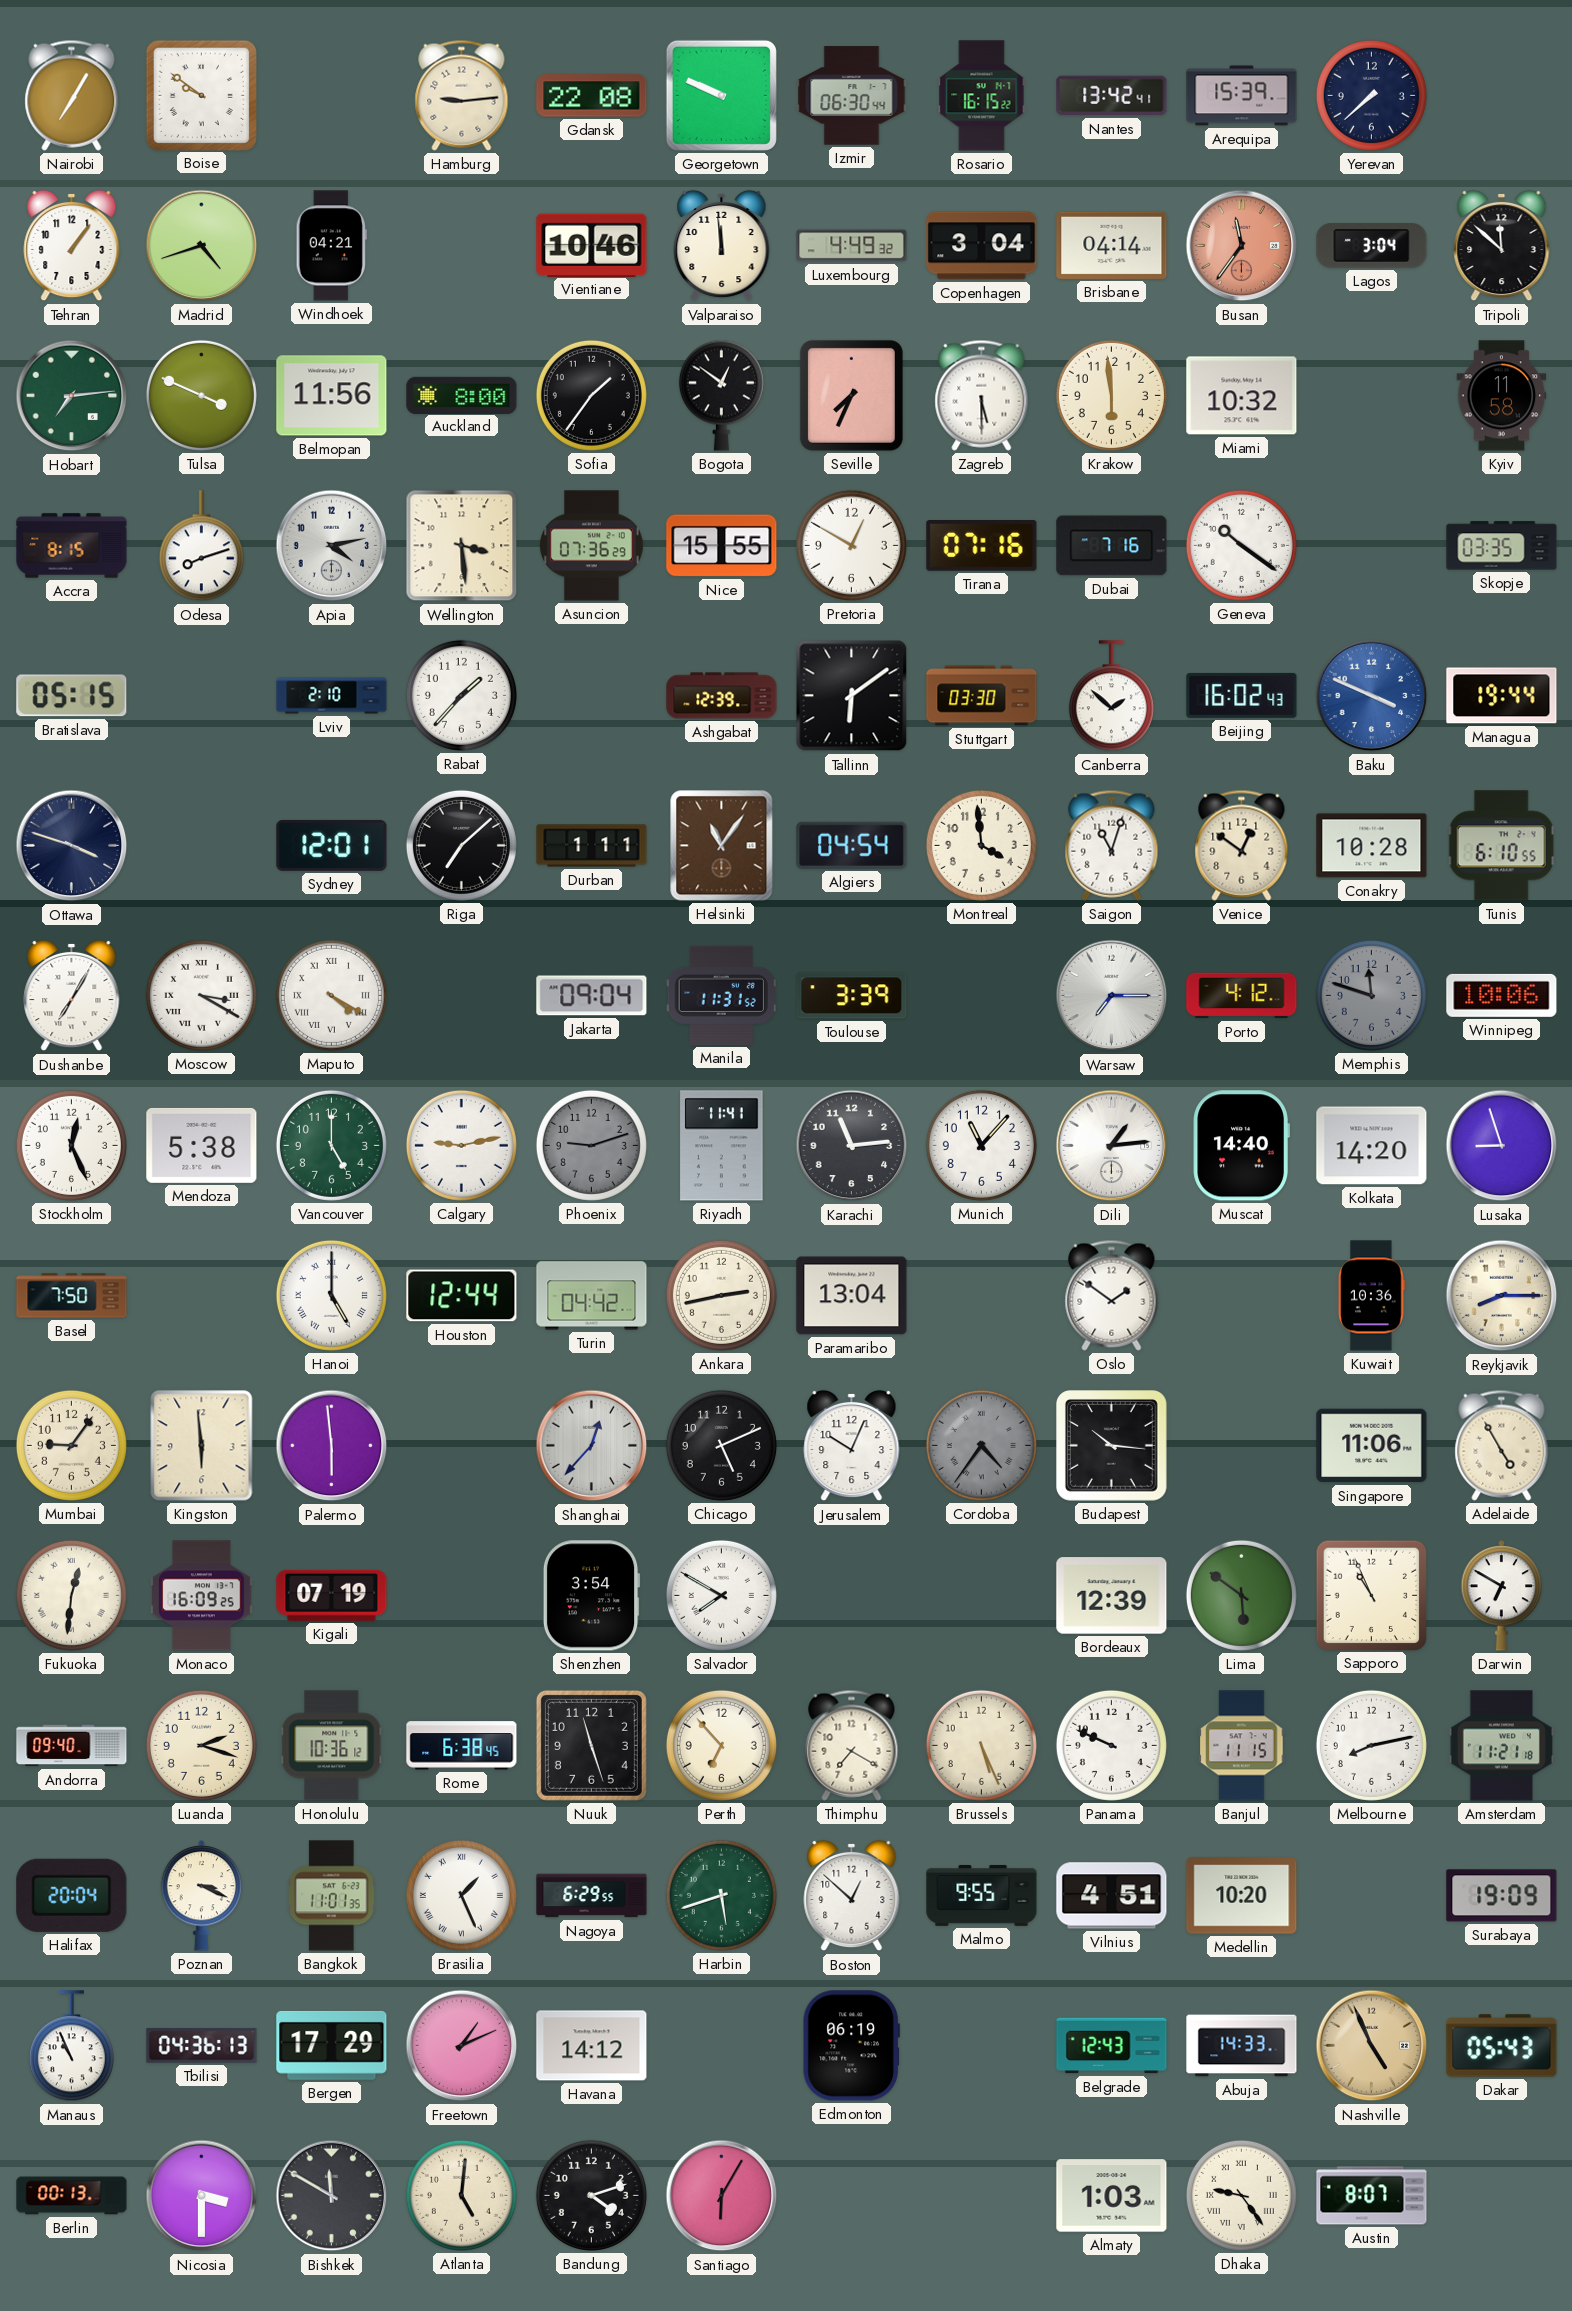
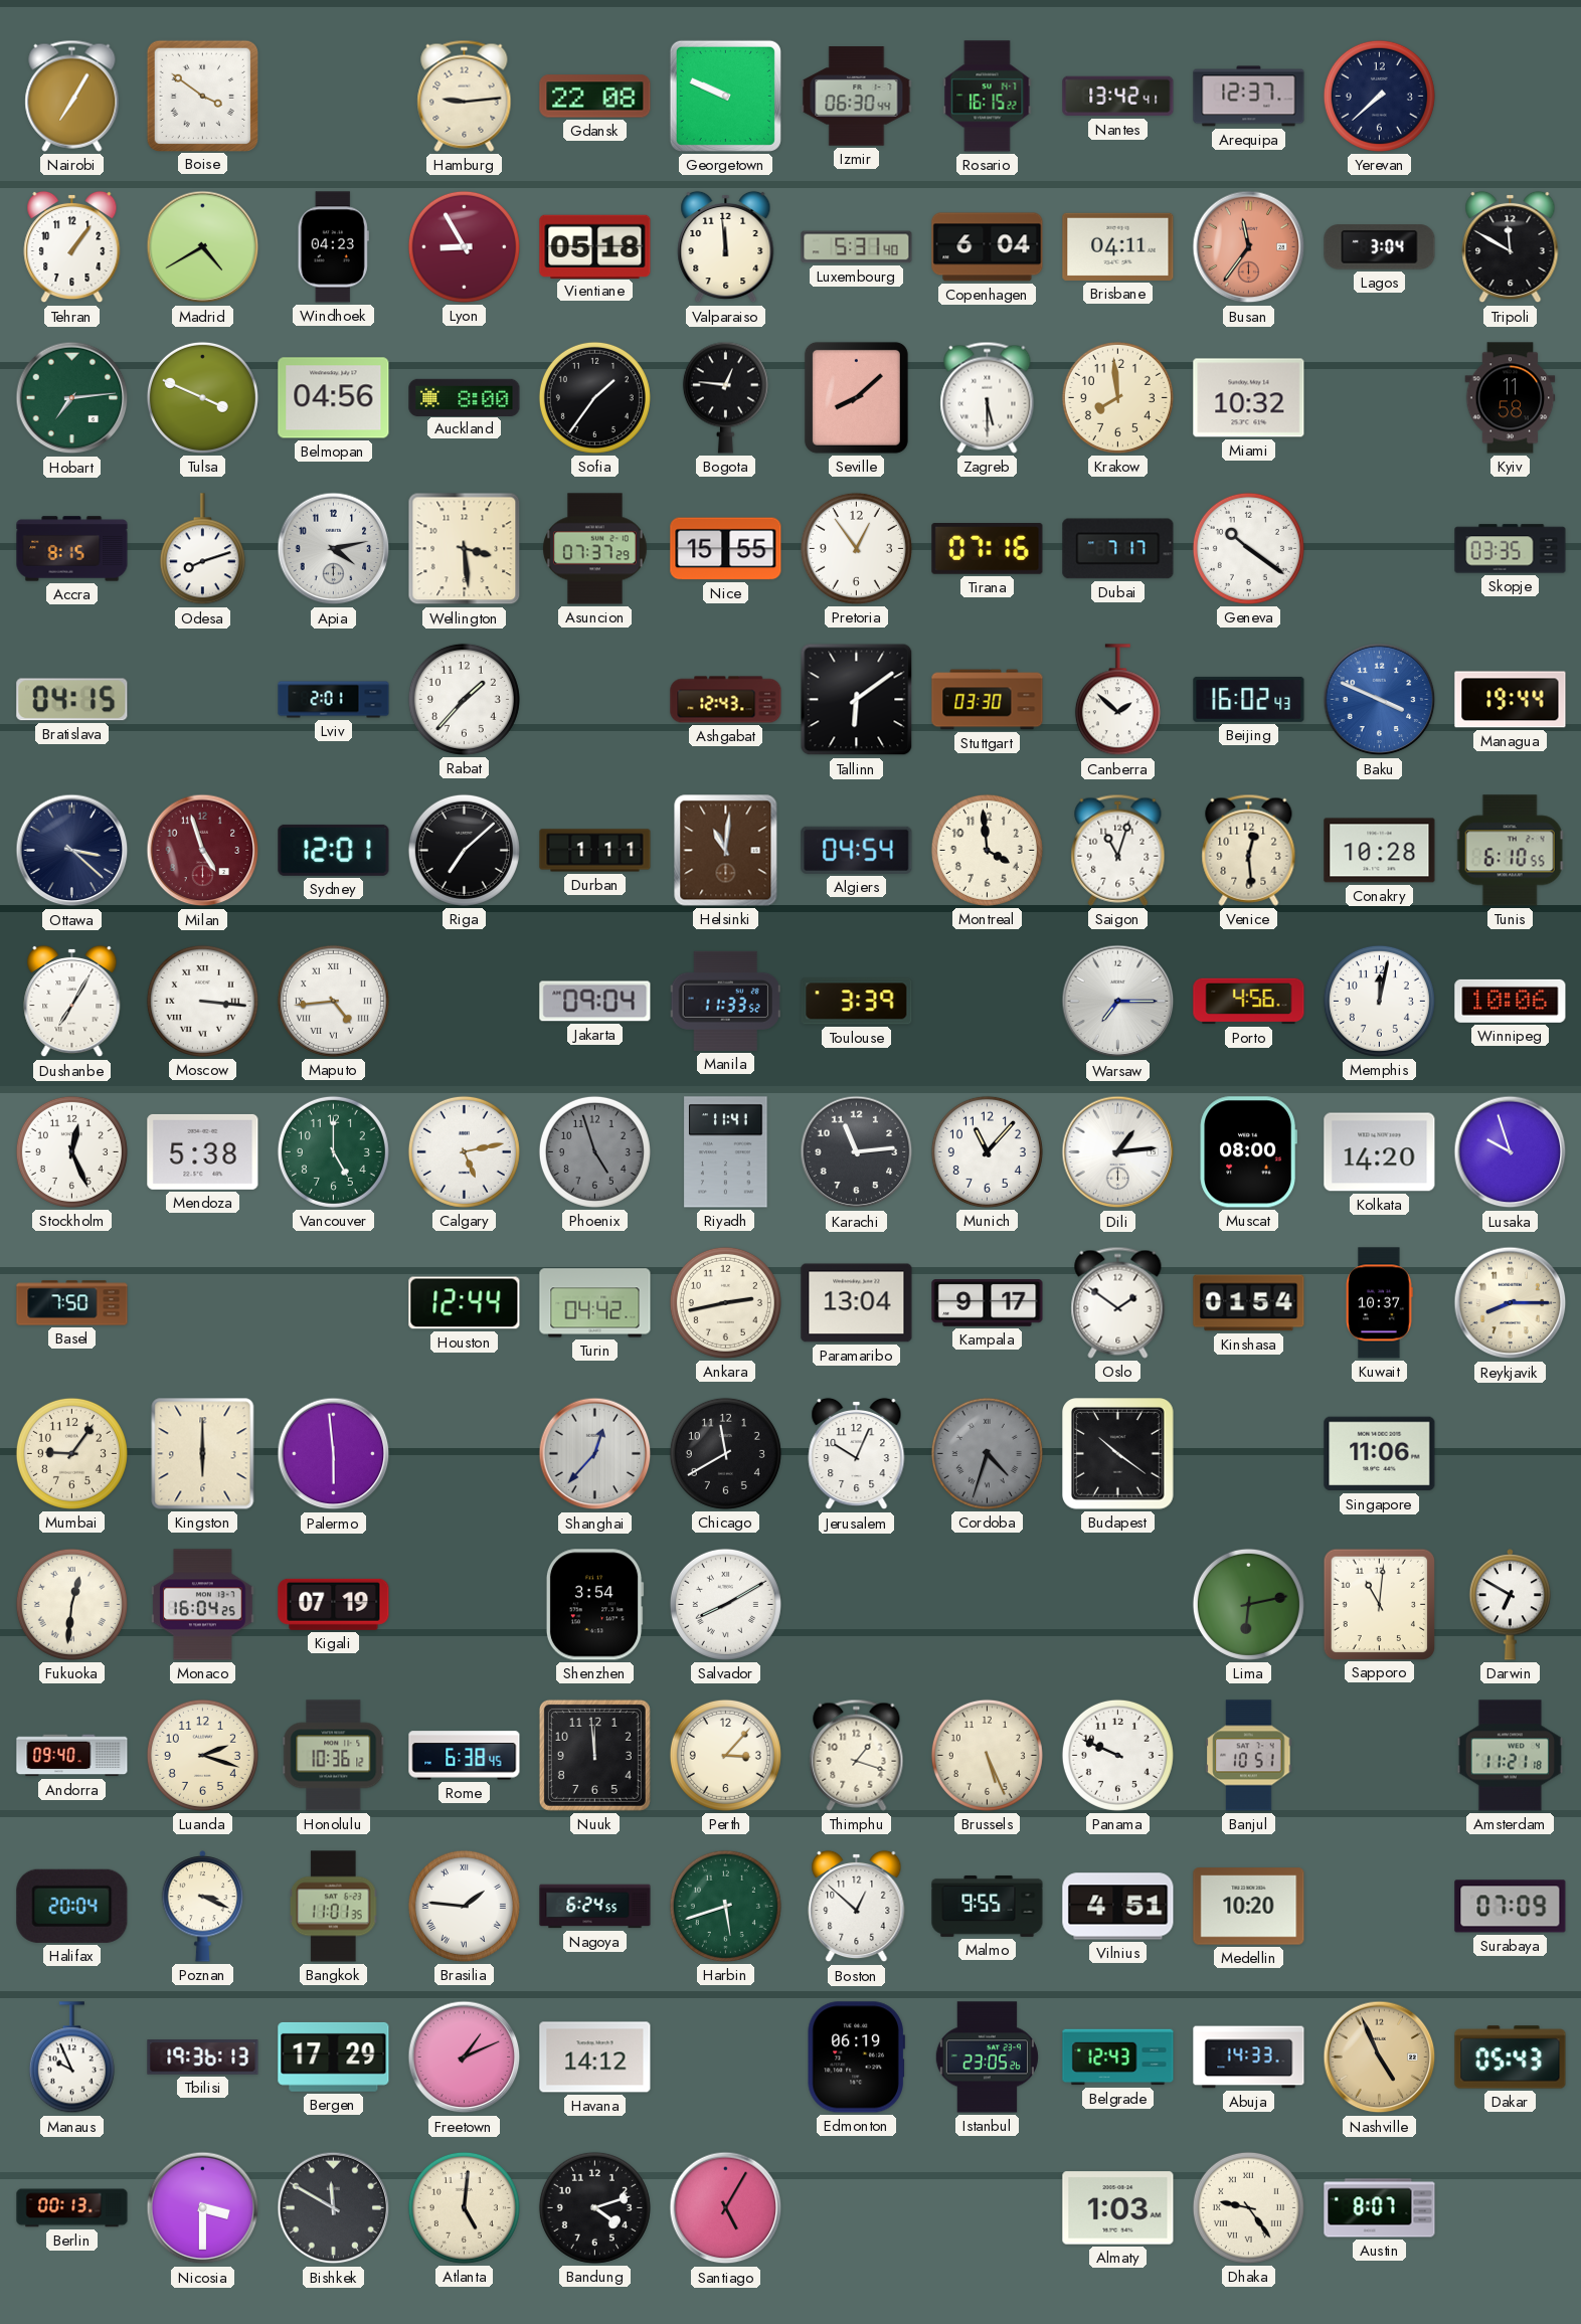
Boise: 9:51 -> 3:51 (202, 96)
Arequipa: 15:39 -> 12:37 (1249, 97)
Madrid: 4:42 -> 4:40 (203, 247)
Windhoek: 04:21 -> 04:23 (333, 247)
Lyon: none -> 8:55 (464, 246)
Vientiane: 10:46 -> 05:18 (595, 246)
Luxembourg: 4:49 -> 5:31 (857, 247)
Copenhagen: 3:04 -> 6:04 (988, 247)
Brisbane: 04:14 -> 04:11 (1118, 246)
Tripoli: 11:52 -> 11:50 (1511, 247)
Belmopan: 11:56 -> 04:56 (334, 398)
Bogota: 12:51 -> 12:46 (725, 397)
Seville: 7:34 -> 8:08 (856, 397)
Krakow: 5:59 -> 7:59 (1117, 397)
Asuncion: 07:36 -> 07:37 (595, 549)
Pretoria: 12:50 -> 12:54 (856, 548)
Dubai: 7:16 -> 7:17 (1118, 549)
Bratislava: 05:15 -> 04:15 (72, 700)
Lviv: 2:10 -> 2:01 (334, 700)
Ashgabat: 12:39 -> 12:43 (726, 700)
Ottawa: 3:48 -> 3:22 (72, 851)
Milan: none -> 4:57 (203, 851)
Helsinki: 11:06 -> 11:01 (726, 851)
Venice: 12:51 -> 12:29 (1249, 850)
Moscow: 3:20 -> 3:16 (202, 1001)
Maputo: 4:20 -> 4:44 (333, 1001)
Manila: 11:31 -> 11:33 (725, 1001)
Porto: 4:12 -> 4:56 (1249, 1002)
Memphis: 11:48 -> 12:02 (1379, 1001)
Memphis dial: grey -> white (1379, 1001)
Calgary: 9:13 -> 5:13 (464, 1151)
Phoenix: 9:12 -> 4:57 (594, 1151)
Muscat: 14:40 -> 08:00 (1248, 1152)
Lusaka: 8:57 -> 9:57 (1511, 1152)
Hanoi: 5:00 -> none (331, 1295)
Kampala: none -> 9:17 (988, 1303)
Kinshasa: none -> 01:54 (1249, 1303)
Kuwait: 10:36 -> 10:37 (1380, 1303)
Kingston: 5:59 -> 6:00 (203, 1454)
Chicago: 5:11 -> 11:40 (725, 1453)
Cordoba: 4:36 -> 4:33 (987, 1453)
Budapest: 10:16 -> 10:21 (1118, 1454)
Adelaide: 4:55 -> none (1502, 1445)
Monaco: 16:09 -> 16:04 (203, 1605)
Salvador: 7:50 -> 8:10 (725, 1604)
Bordeaux: 12:39 -> none (1112, 1596)
Lima: 5:51 -> 6:13 (1248, 1604)
Sapporo: 10:56 -> 11:01 (1379, 1604)
Nuuk: 11:27 -> 11:59 (594, 1755)
Perth: 6:53 -> 3:07 (725, 1755)
Thimphu: 7:20 -> 1:18 (857, 1755)
Banjul: 11:15 -> 10:51 (1249, 1756)
Melbourne: 8:13 -> none (1371, 1745)
Brasilia: 1:26 -> 1:46 (464, 1906)
Nagoya: 6:29 -> 6:24 (595, 1907)
Surabaya: 19:09 -> 07:09 (1511, 1907)
Manaus: 10:56 -> 9:56 (71, 2058)
Tbilisi: 04:36 -> 19:36 (203, 2058)
Istanbul: none -> 23:05 (987, 2058)
Santiago: 6:05 -> 5:05 (726, 2208)
